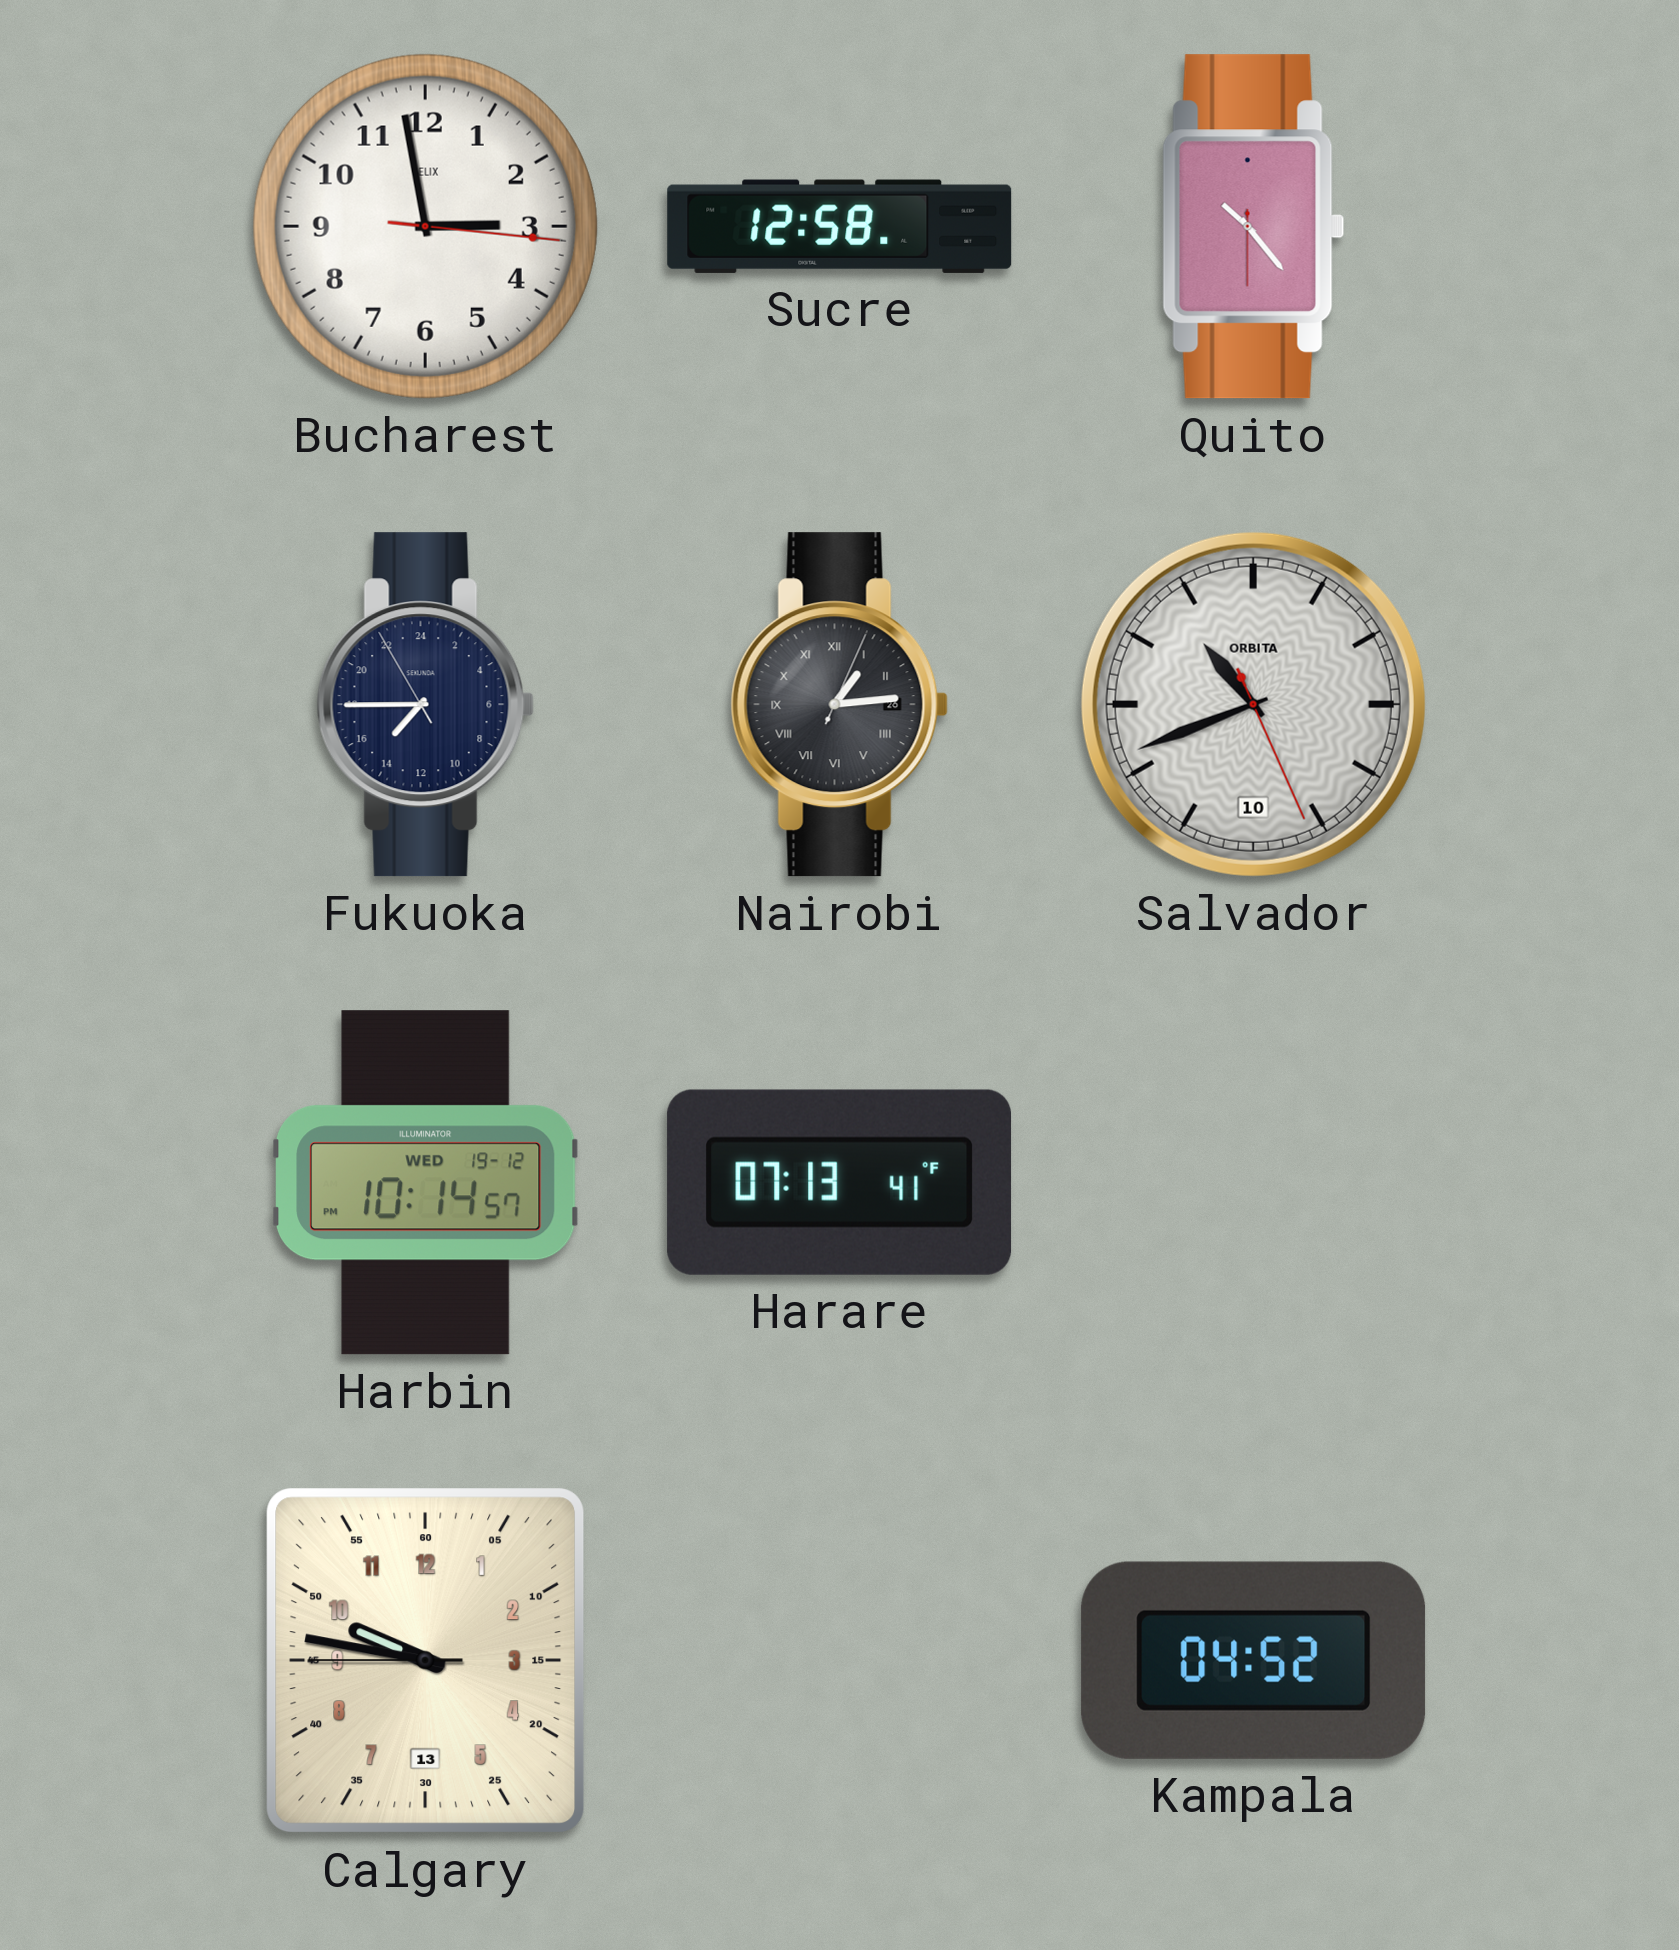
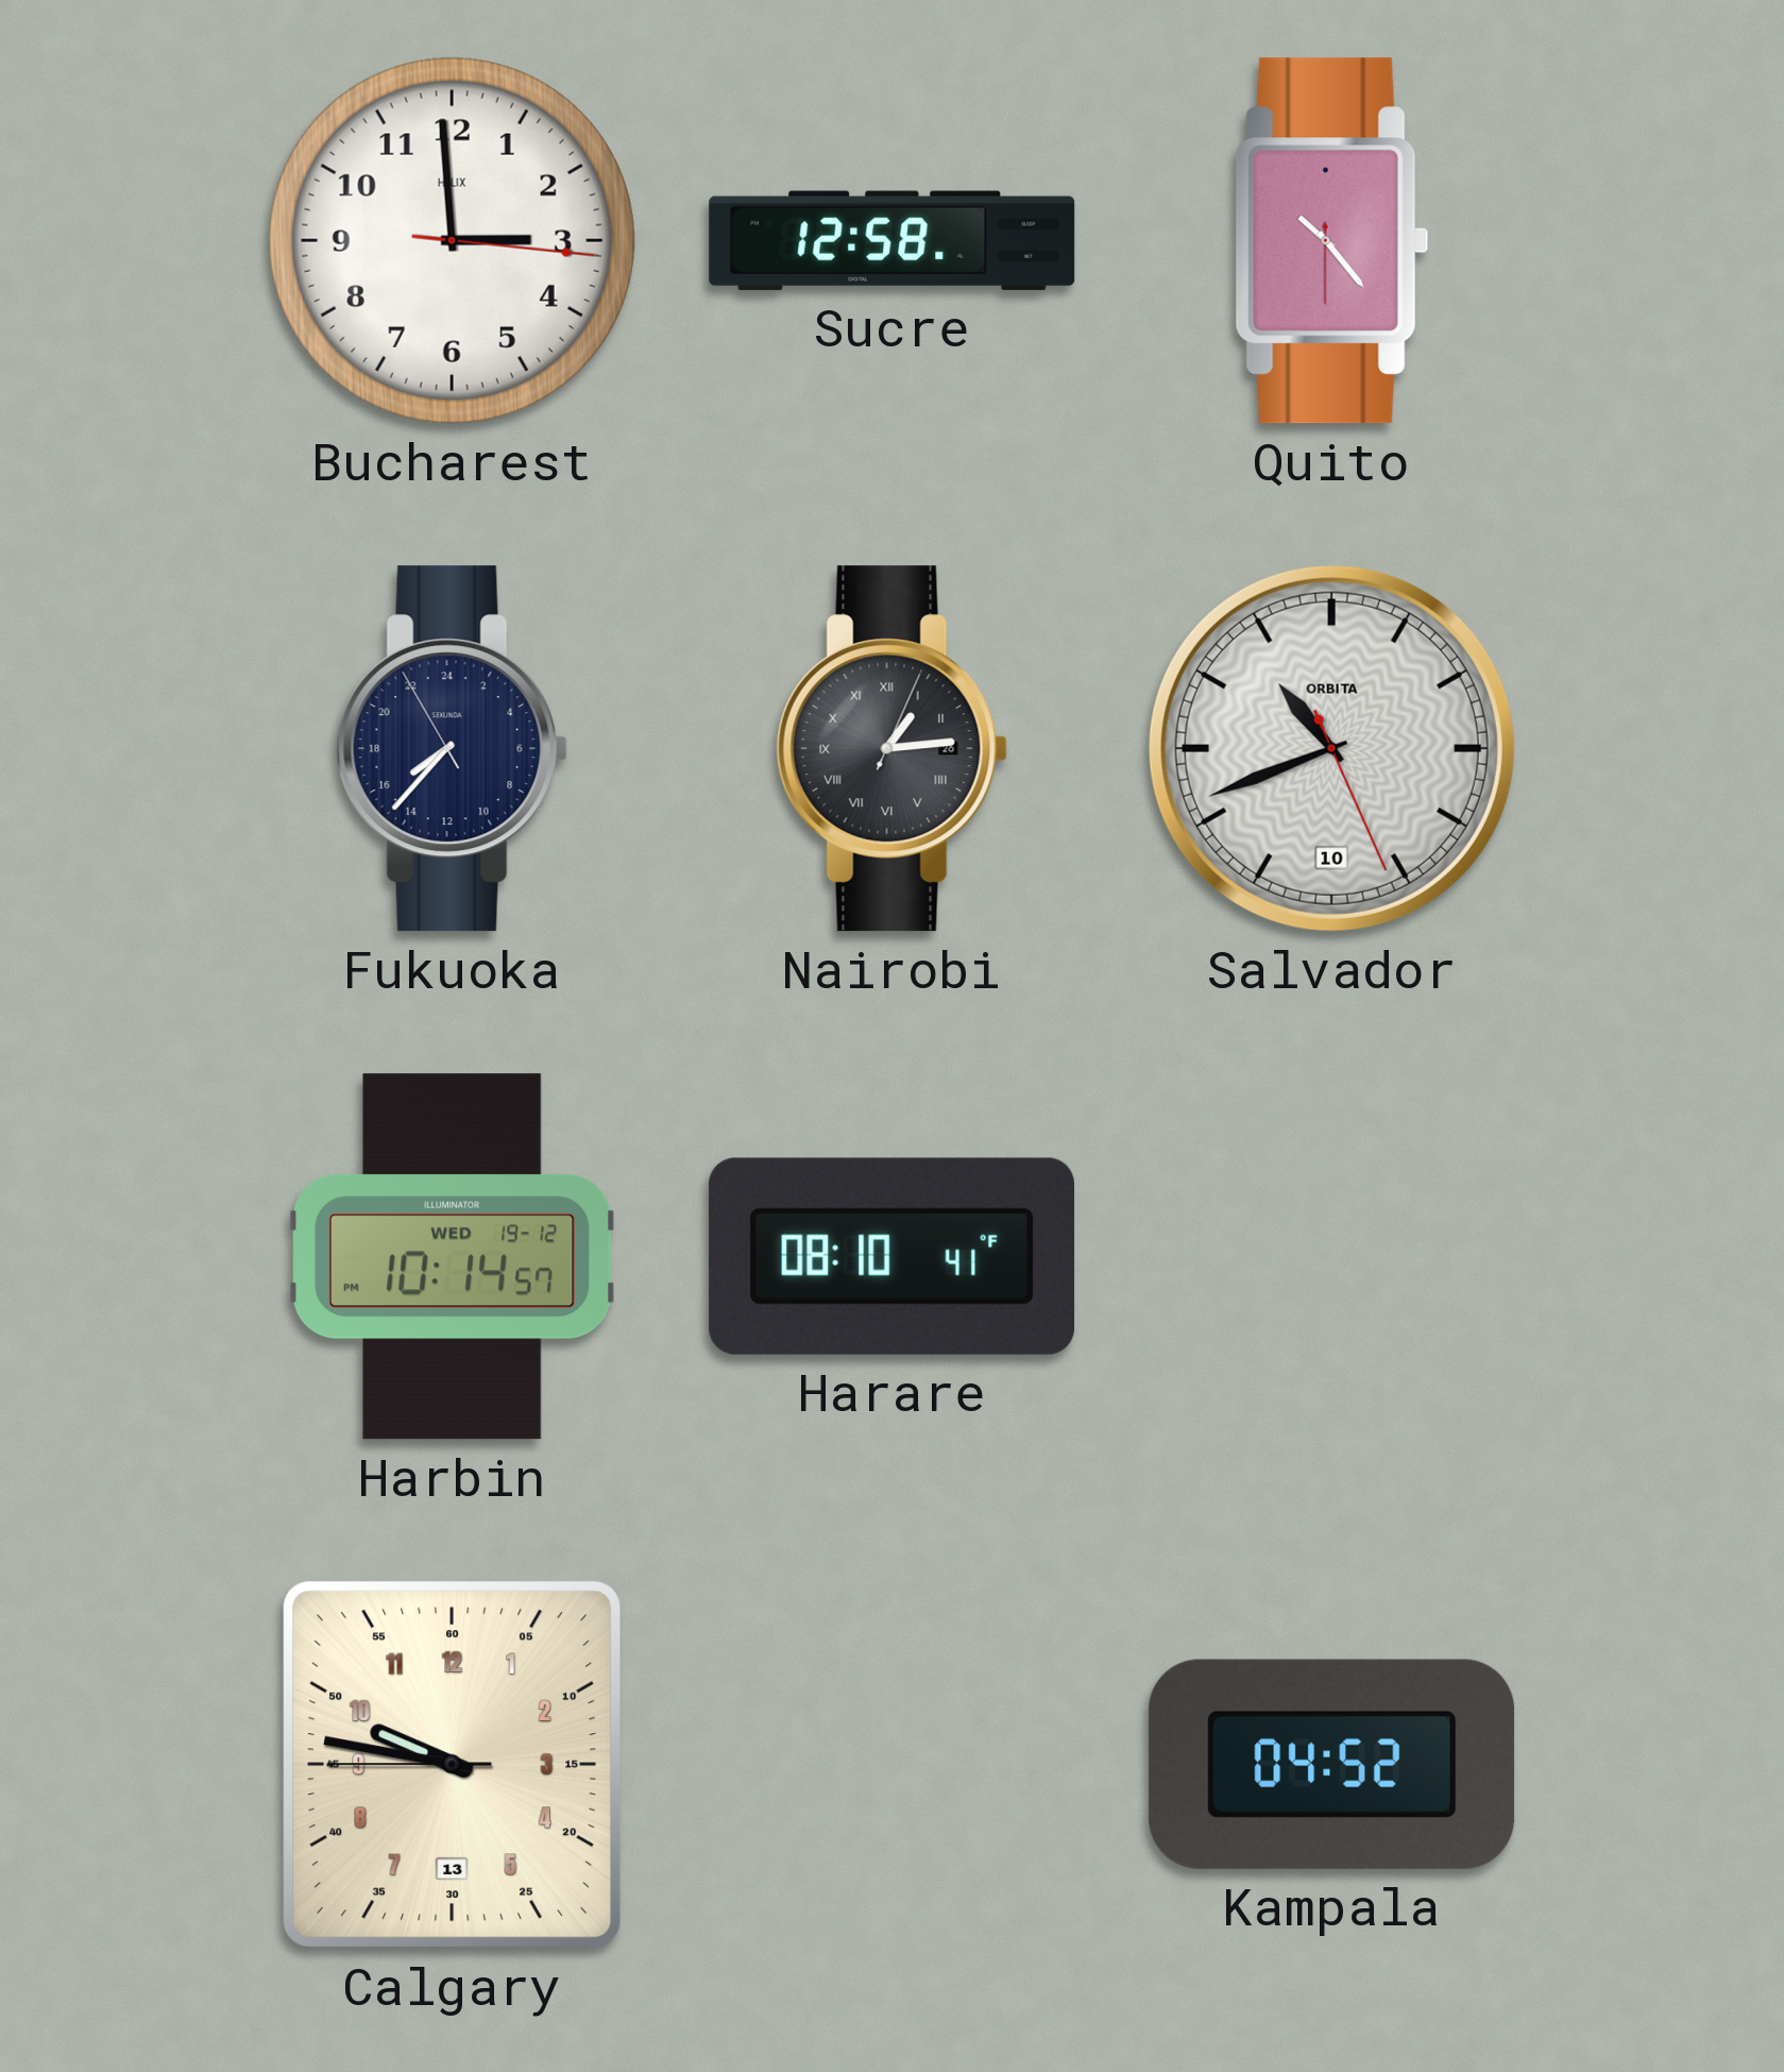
Bucharest: 2:58 -> 2:59 (452, 240)
Fukuoka: 14:44 -> 15:36 (452, 749)
Harare: 07:13 -> 08:10 (893, 1256)
